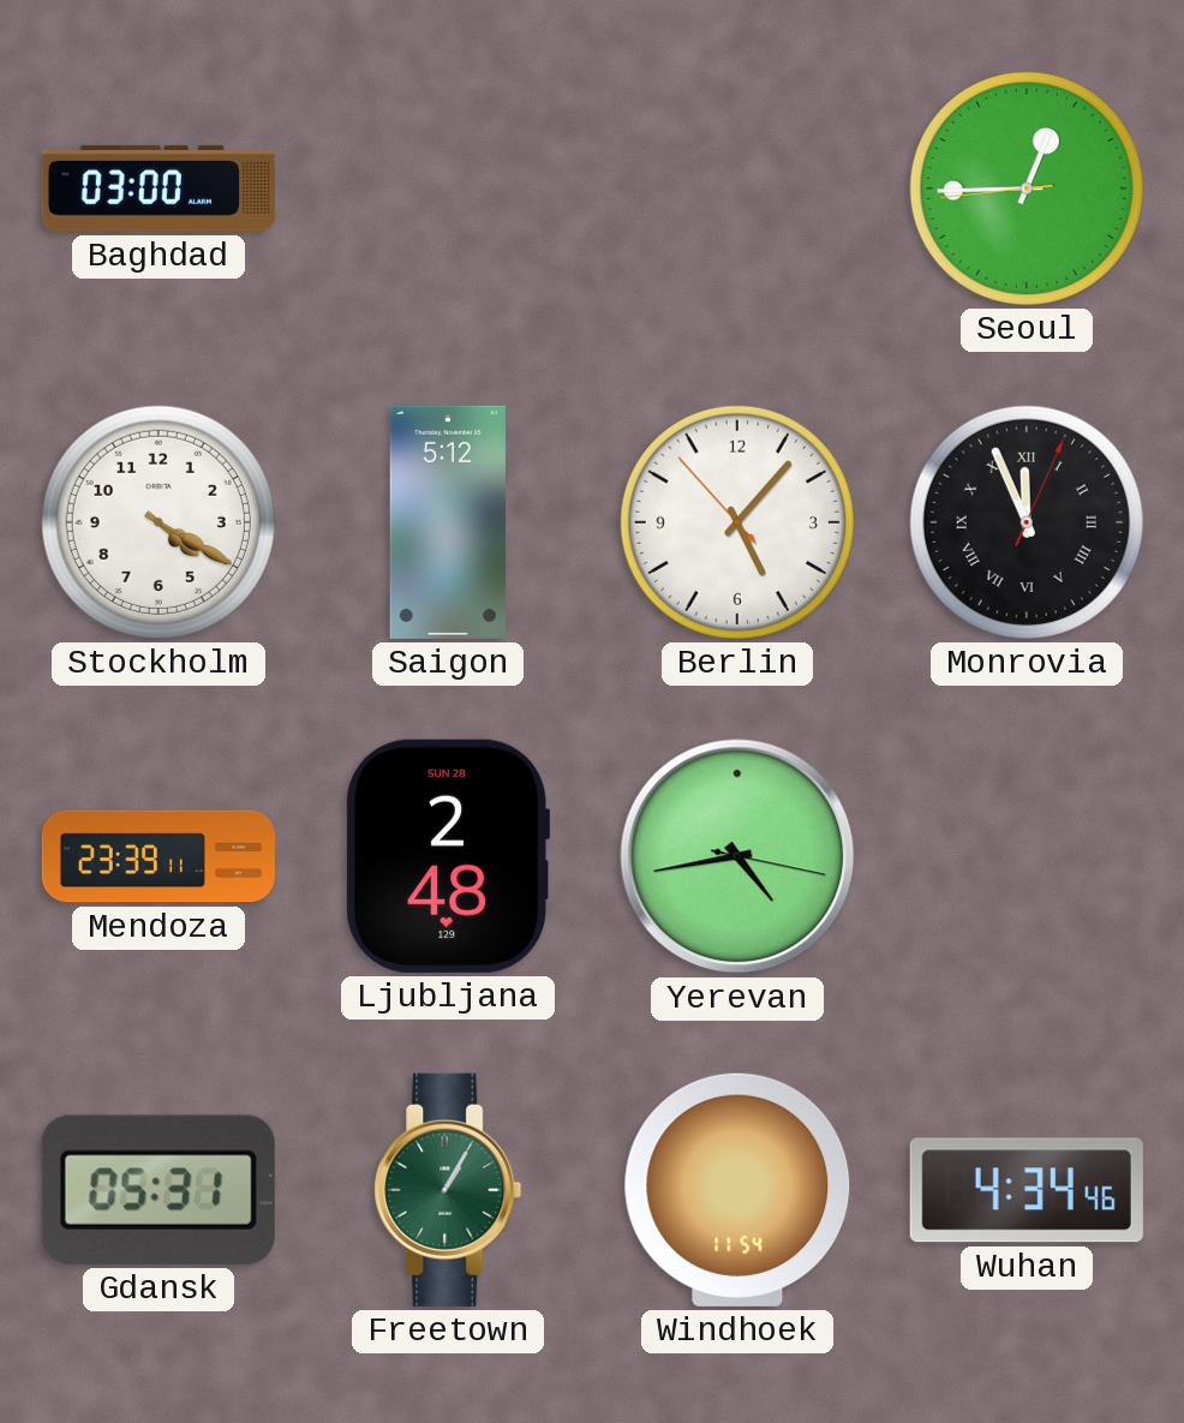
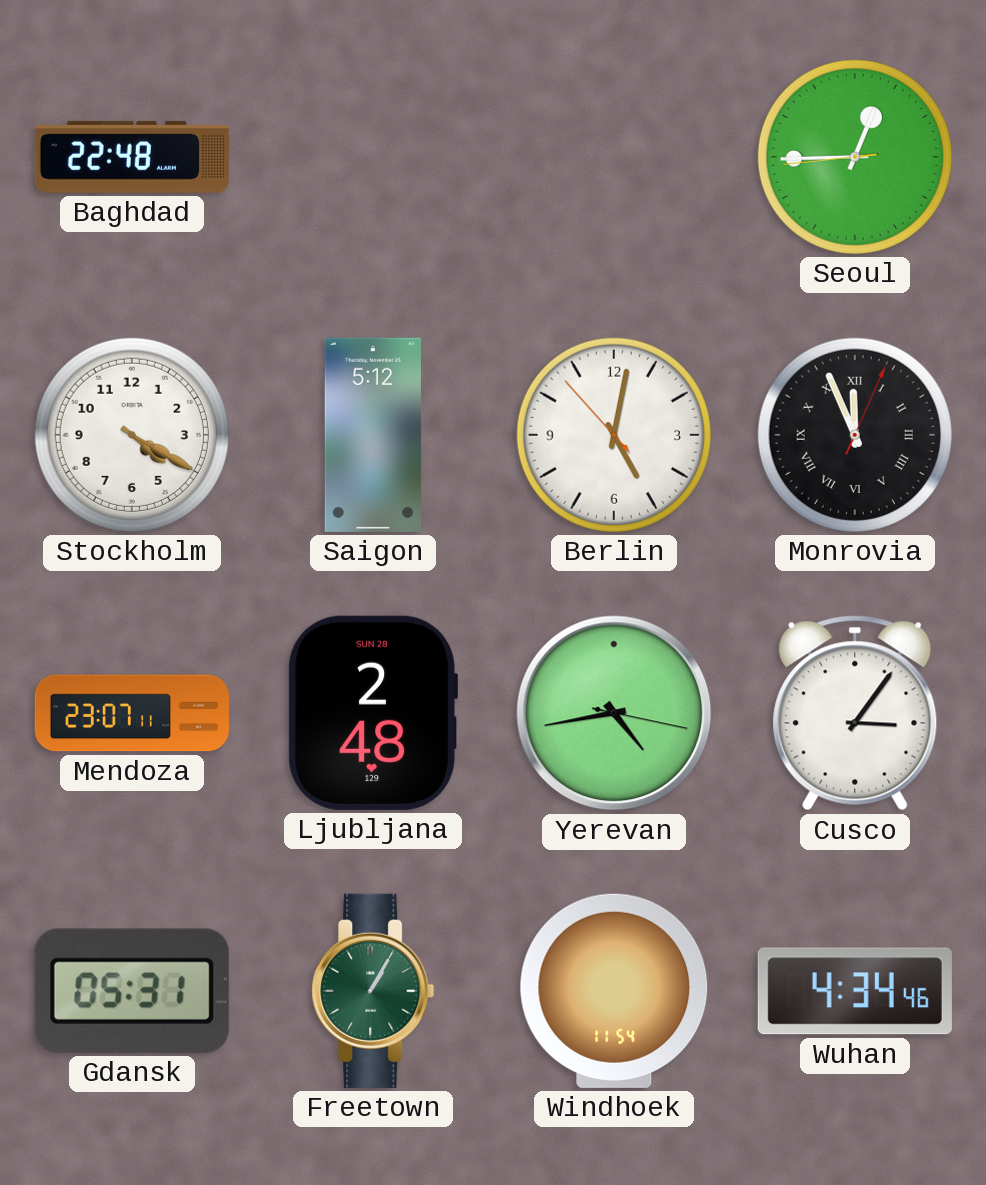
Baghdad: 03:00 -> 22:48 (132, 157)
Berlin: 5:06 -> 5:01 (614, 435)
Mendoza: 23:39 -> 23:07 (132, 713)
Cusco: none -> 3:06 (855, 713)
